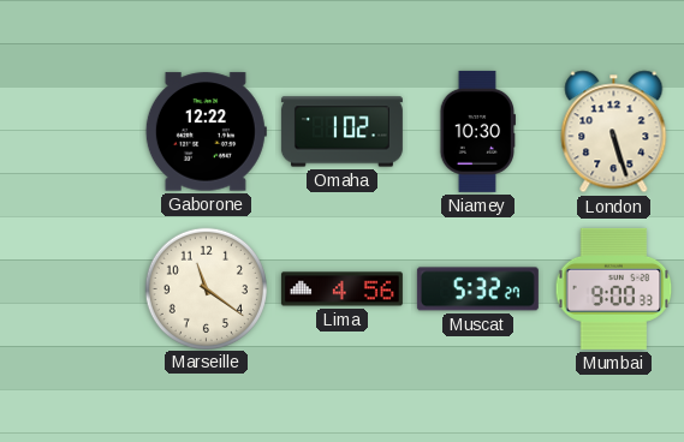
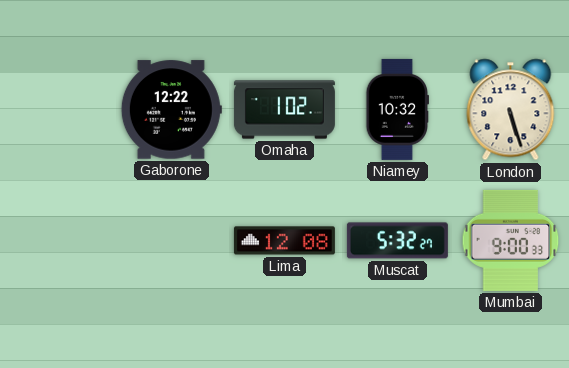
Niamey: 10:30 -> 10:32 (397, 109)
Marseille: 11:21 -> none (206, 288)
Lima: 4:56 -> 12:08 (284, 241)
